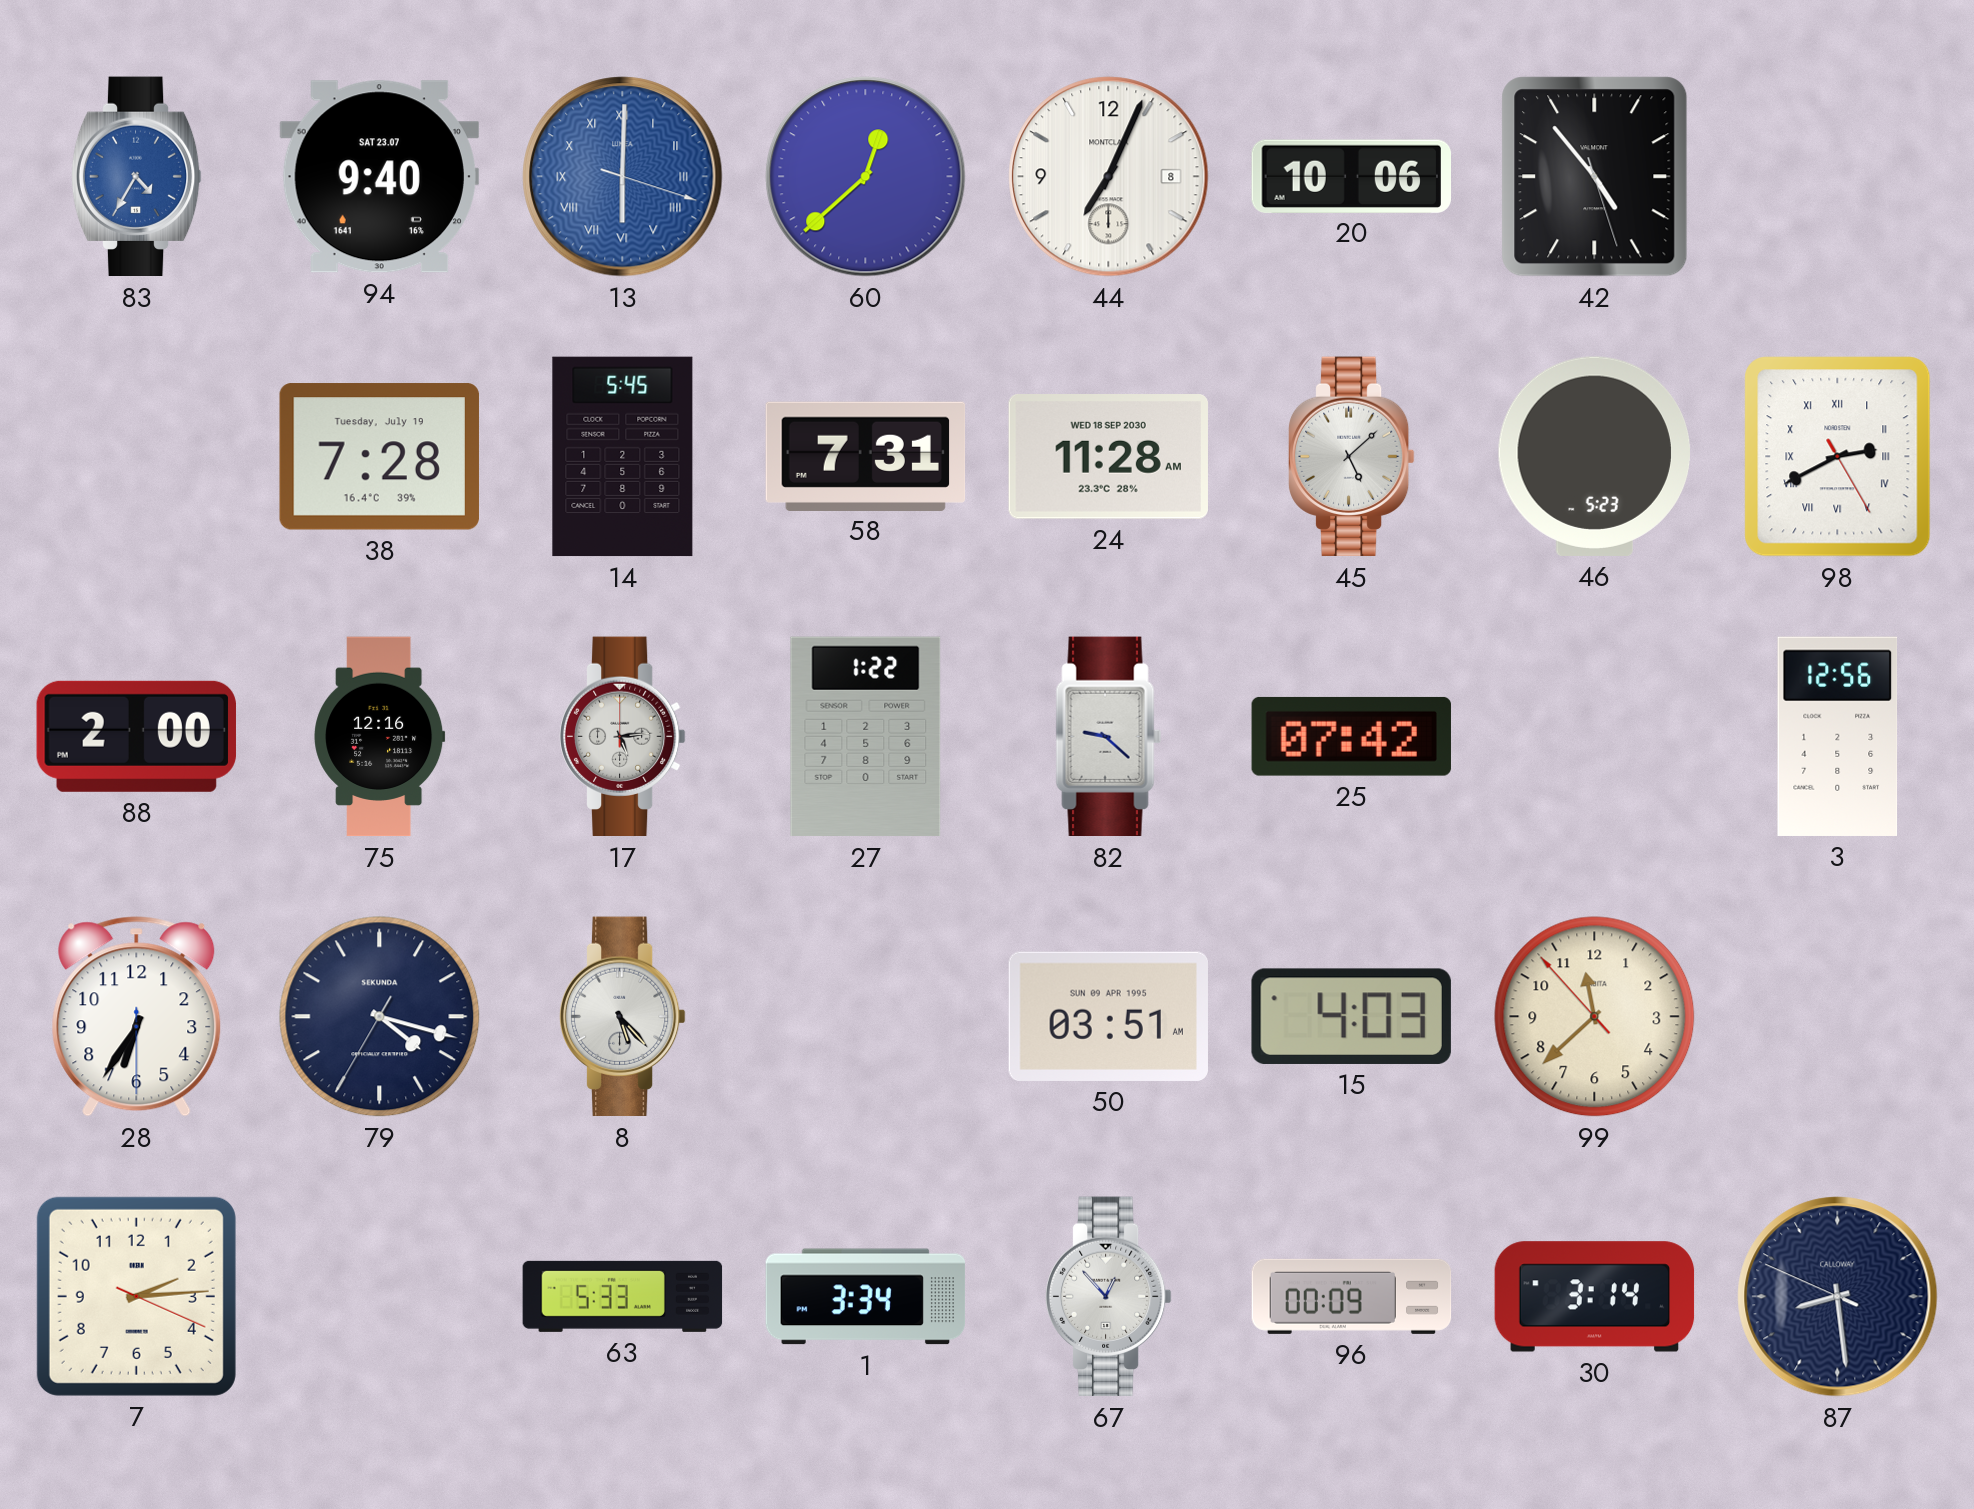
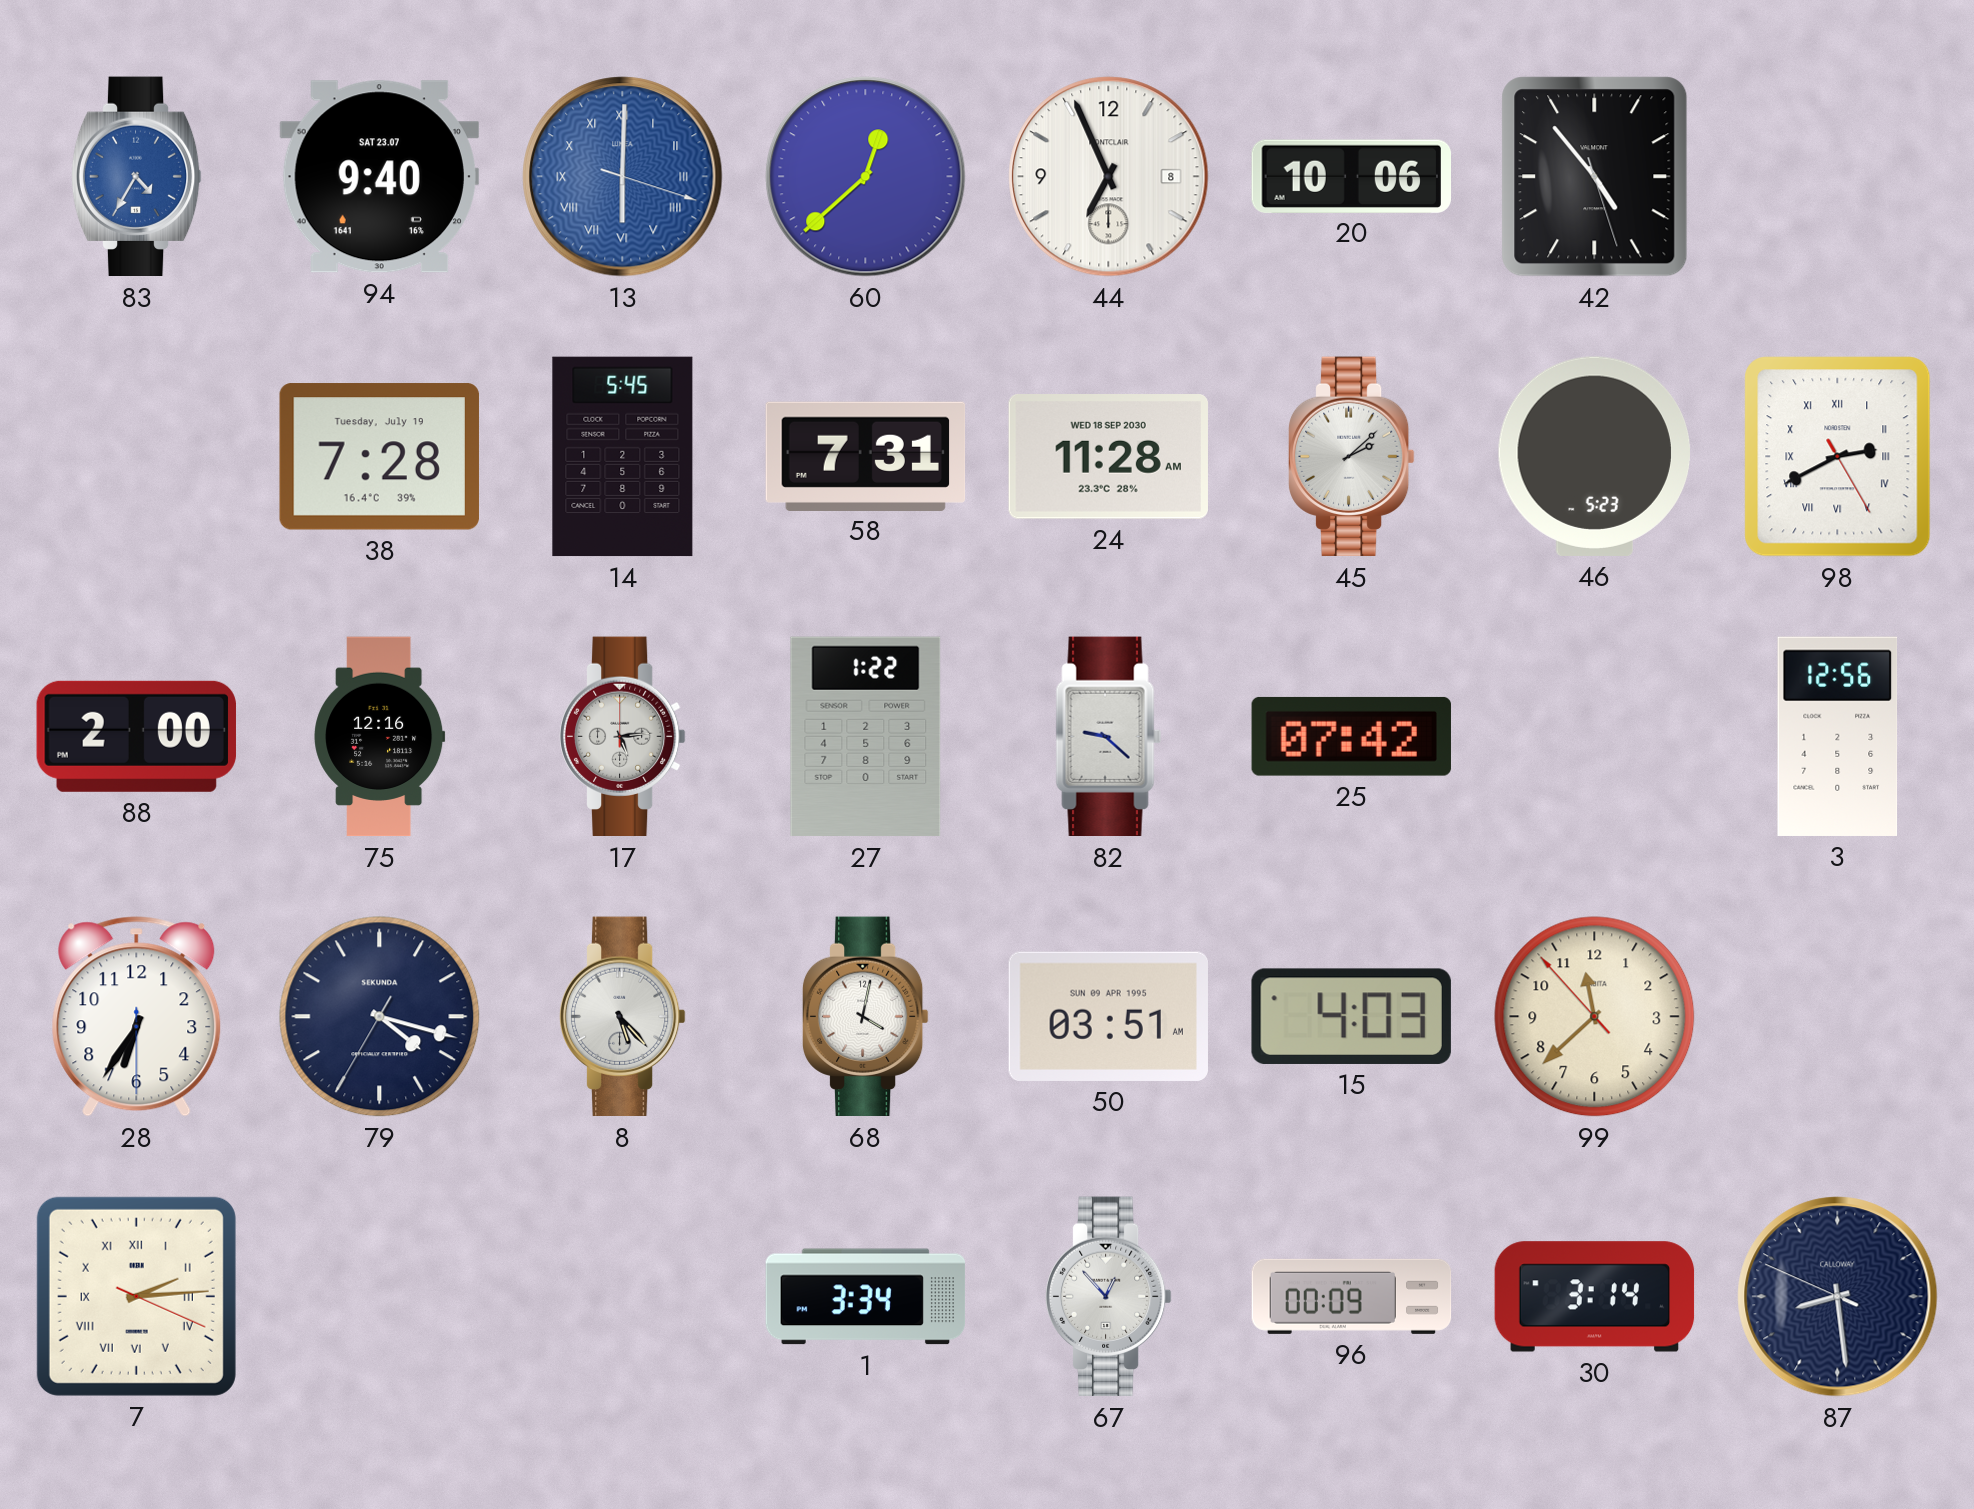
44: 7:04 -> 6:56 (1109, 177)
45: 5:08 -> 2:08 (1351, 457)
68: none -> 4:02 (865, 1017)
7 numerals: Arabic -> Roman (136, 1296)
63: 5:33 -> none (623, 1296)
